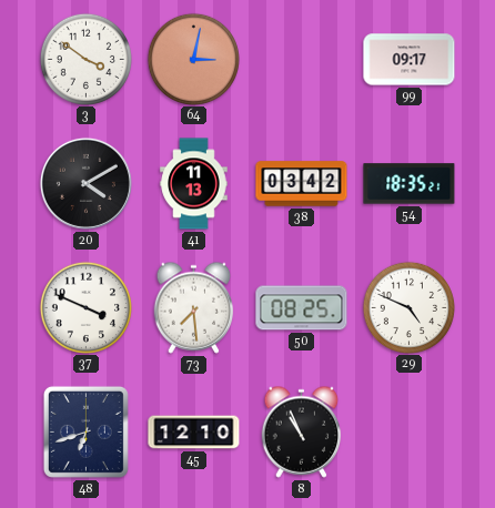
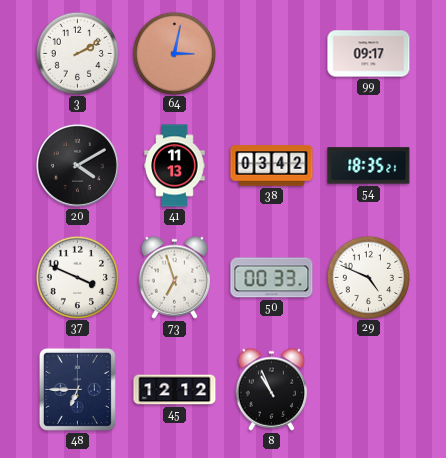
3: 3:51 -> 2:10 (77, 53)
73: 7:29 -> 6:57 (175, 277)
50: 08:25 -> 00:33 (272, 278)
48: 6:42 -> 6:45 (77, 389)
45: 12:10 -> 12:12 (175, 390)
